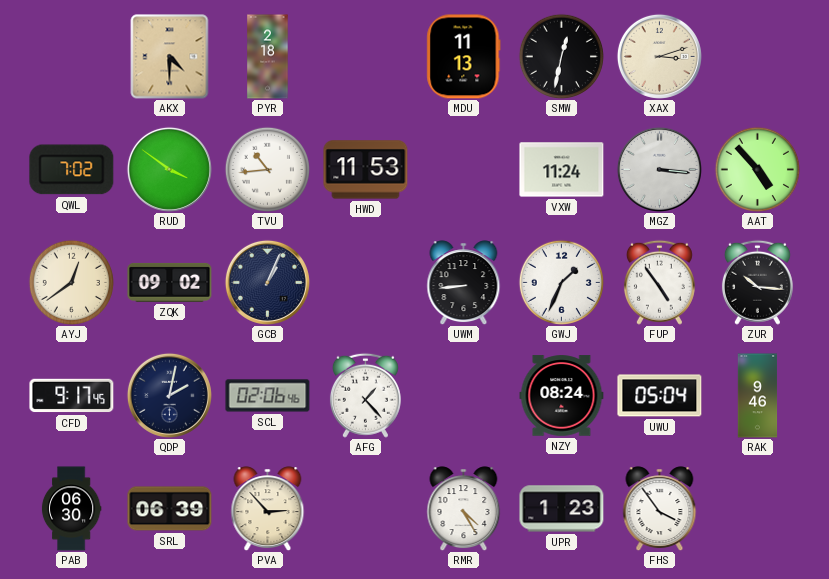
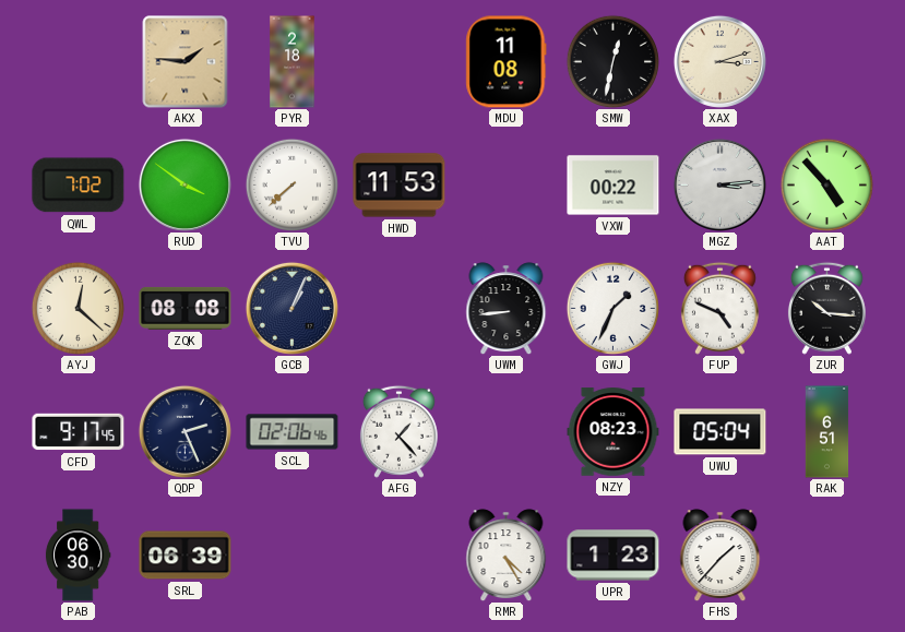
AKX: 4:30 -> 1:46 (186, 62)
MDU: 11:13 -> 11:08 (507, 62)
TVU: 10:44 -> 7:38 (291, 184)
VXW: 11:24 -> 00:22 (614, 186)
MGZ: 3:16 -> 3:14 (719, 184)
AYJ: 12:39 -> 12:22 (78, 308)
ZQK: 09:02 -> 08:08 (186, 308)
FUP: 4:54 -> 4:49 (719, 308)
QDP: 2:02 -> 2:26 (184, 431)
NZY: 08:24 -> 08:23 (614, 432)
RAK: 9:46 -> 6:51 (827, 432)
PVA: 2:53 -> none (268, 509)
FHS: 3:54 -> 1:37 (721, 556)
